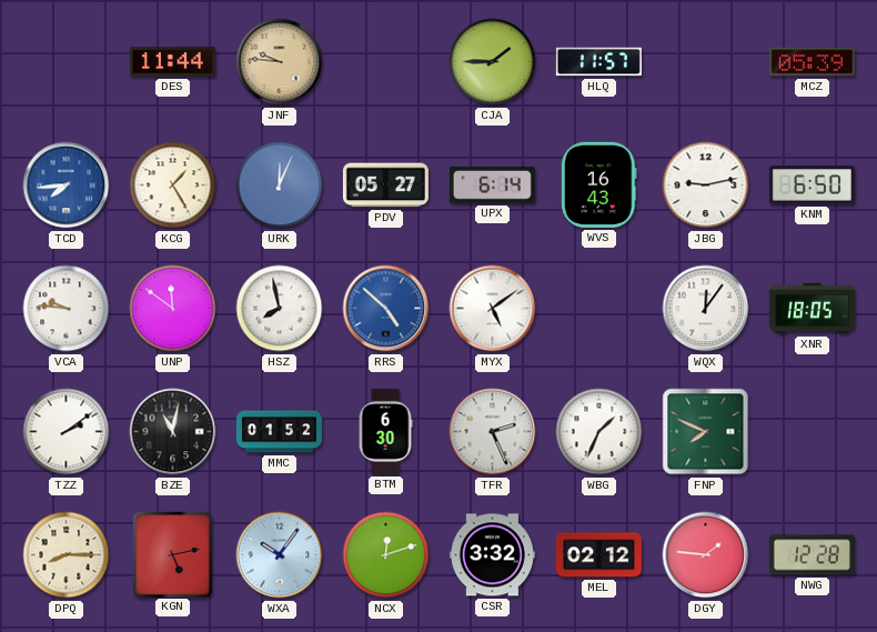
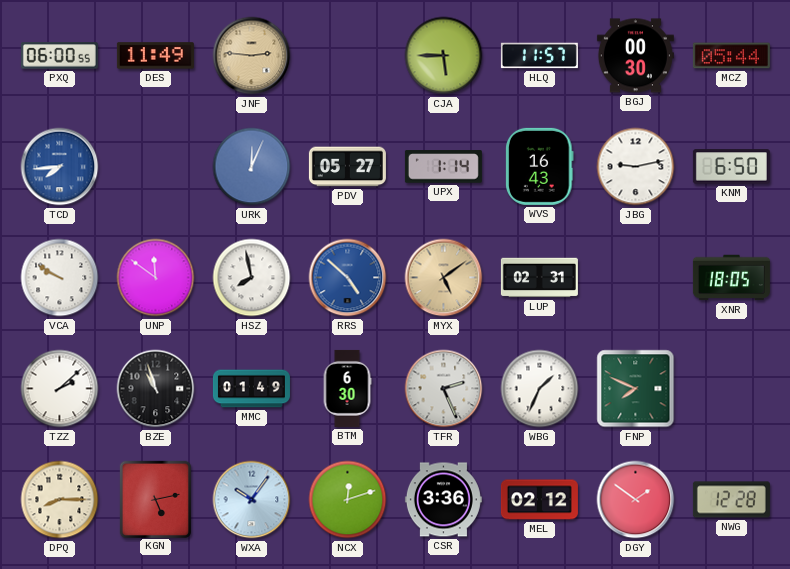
PXQ: none -> 06:00 (59, 56)
DES: 11:44 -> 11:49 (155, 56)
JNF: 9:46 -> 2:46 (252, 56)
CJA: 1:45 -> 5:45 (444, 56)
BGJ: none -> 00:30 (635, 56)
MCZ: 05:39 -> 05:44 (731, 56)
KCG: 1:25 -> none (173, 185)
UPX: 6:14 -> 1:14 (443, 167)
VCA: 9:46 -> 9:50 (60, 278)
MYX dial: white -> champagne (444, 278)
LUP: none -> 02:31 (539, 278)
WQX: 12:06 -> none (706, 309)
TZZ: 2:09 -> 2:08 (60, 389)
BZE: 11:02 -> 10:57 (156, 389)
MMC: 01:52 -> 01:49 (251, 389)
CSR: 3:32 -> 3:36 (443, 500)
DGY: 1:46 -> 1:51 (636, 500)
